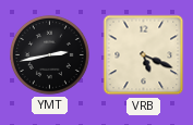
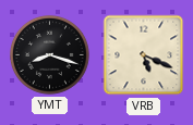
YMT: 2:43 -> 8:18 (49, 54)
